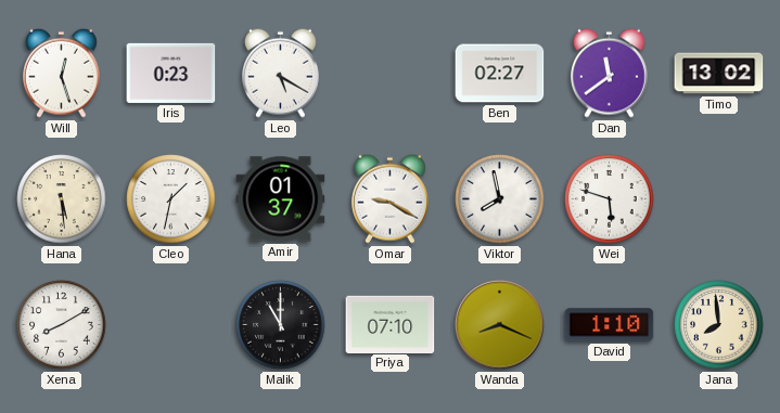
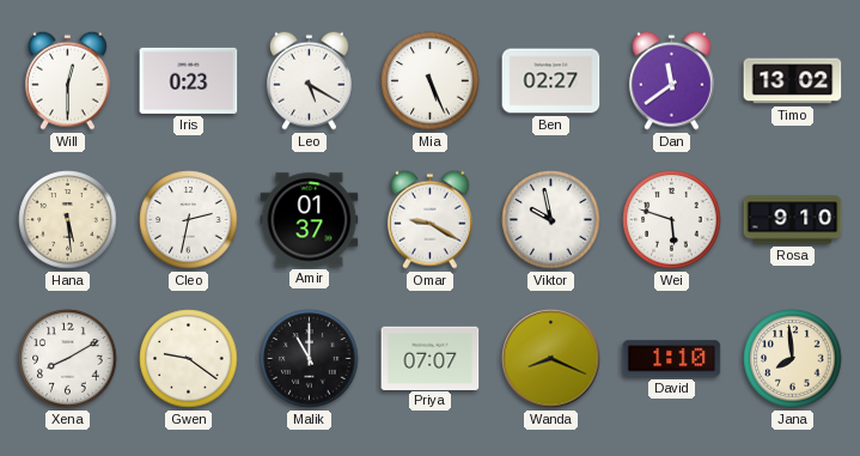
Will: 12:27 -> 12:30 (67, 80)
Mia: none -> 5:26 (431, 81)
Cleo: 1:32 -> 2:32 (189, 220)
Viktor: 7:58 -> 9:58 (551, 220)
Rosa: none -> 9:10 (793, 220)
Gwen: none -> 9:21 (189, 359)
Priya: 07:10 -> 07:07 (431, 358)
